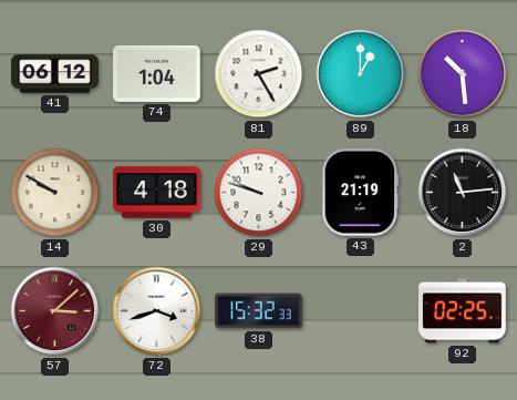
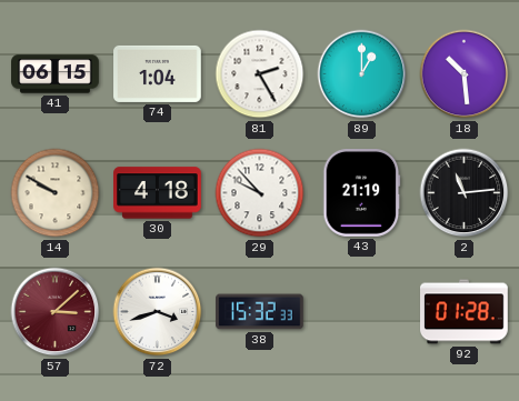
41: 06:12 -> 06:15 (56, 74)
29: 9:48 -> 9:53 (260, 193)
92: 02:25 -> 01:28 (465, 312)
